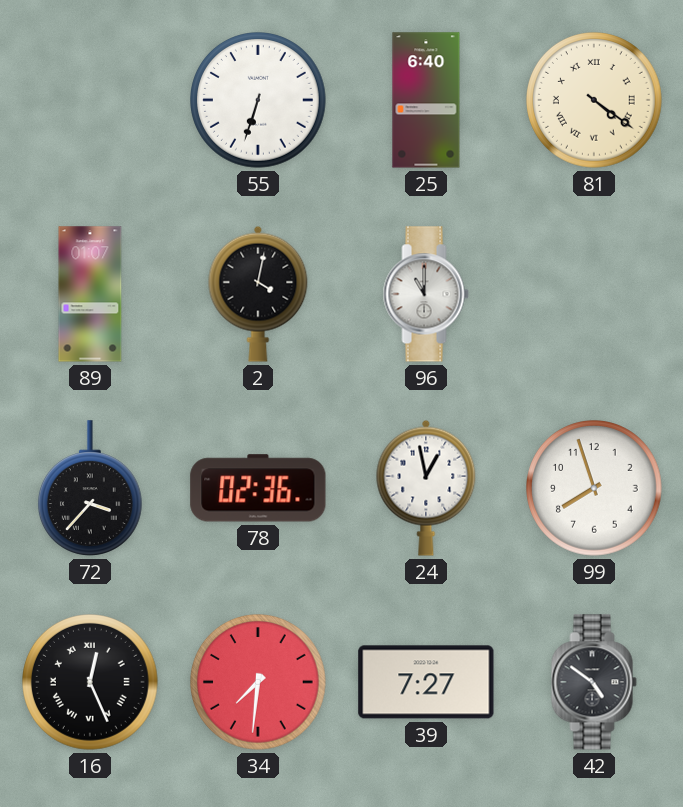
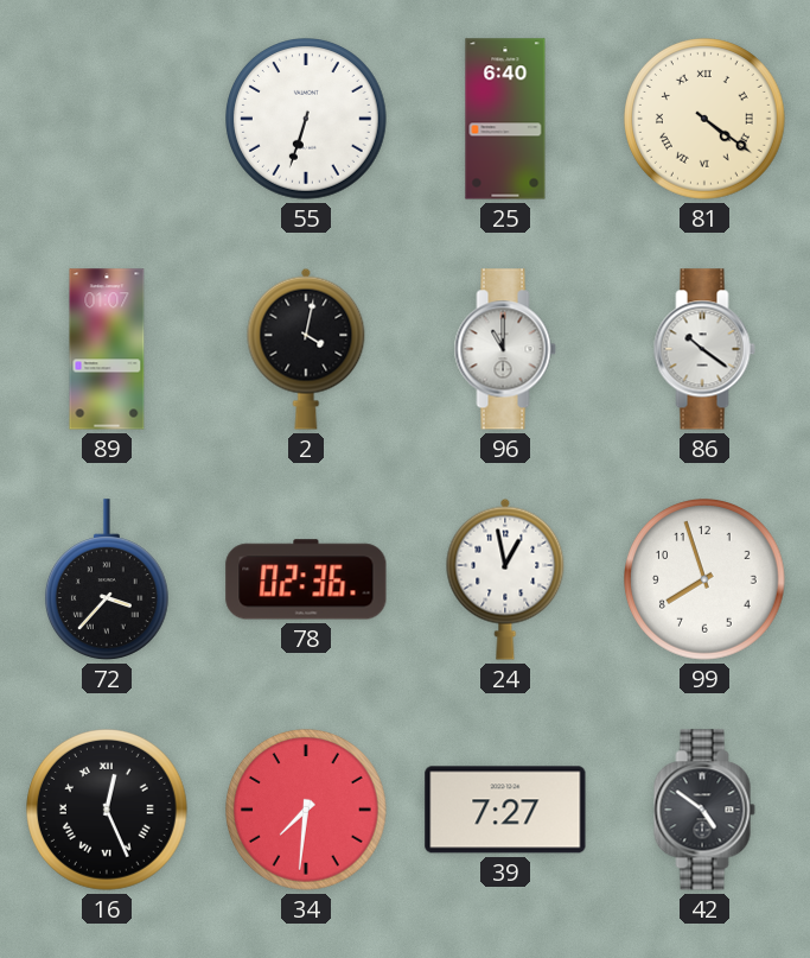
86: none -> 10:21 (704, 349)
